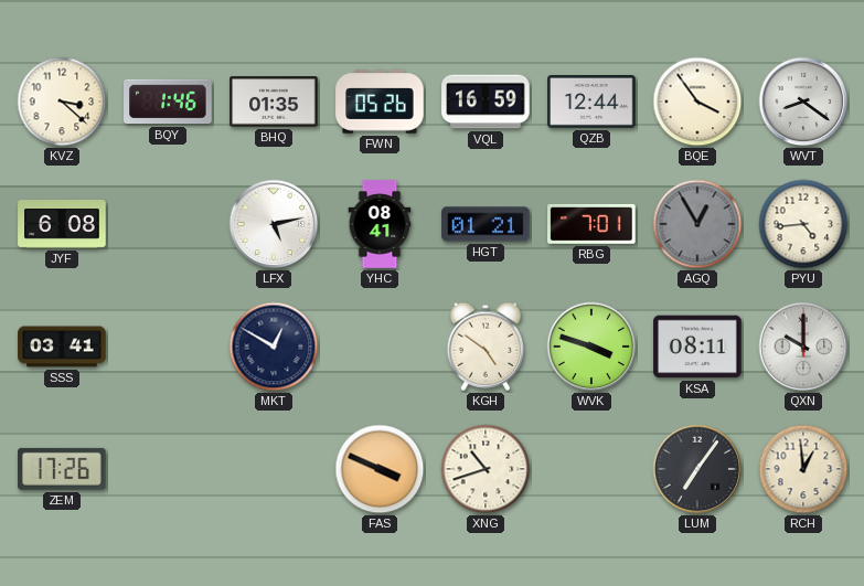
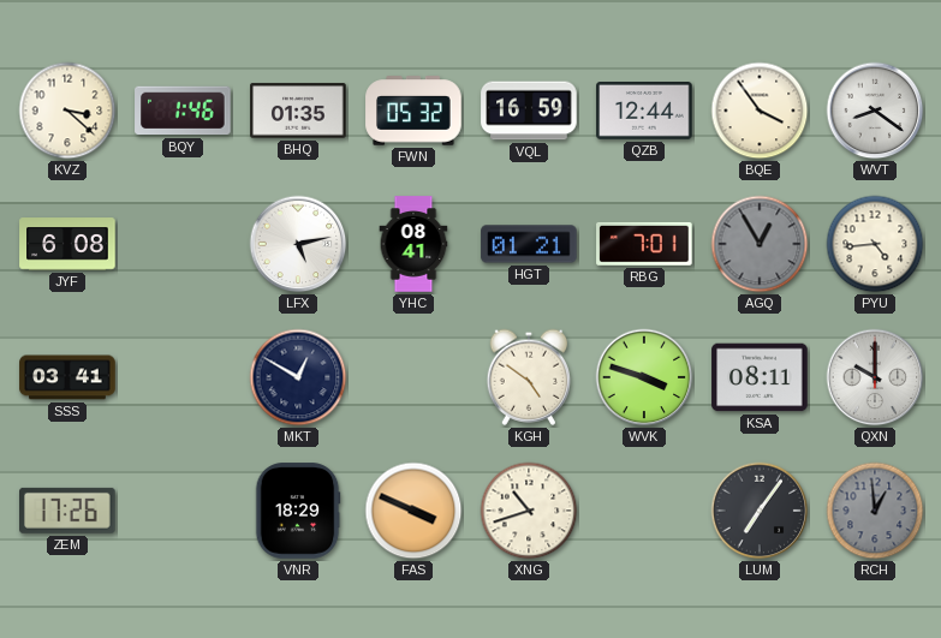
FWN: 05:26 -> 05:32 (413, 111)
VNR: none -> 18:29 (298, 511)
RCH dial: cream -> grey (875, 511)
